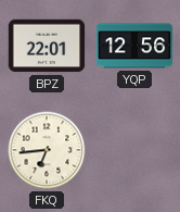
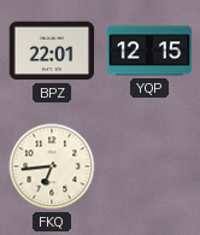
YQP: 12:56 -> 12:15 (149, 51)
